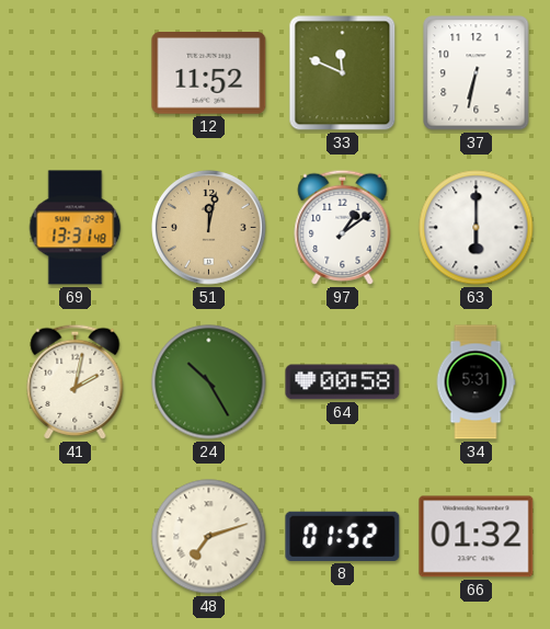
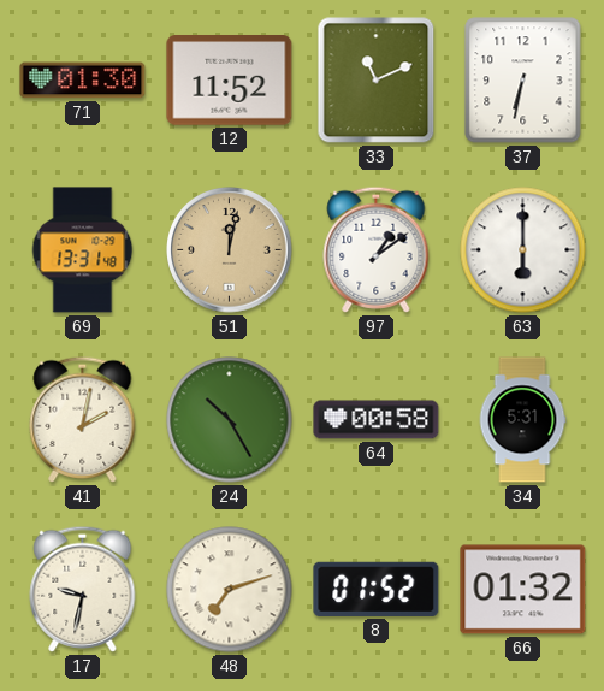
71: none -> 01:30 (83, 81)
33: 11:49 -> 11:11 (377, 81)
17: none -> 9:32 (83, 589)
